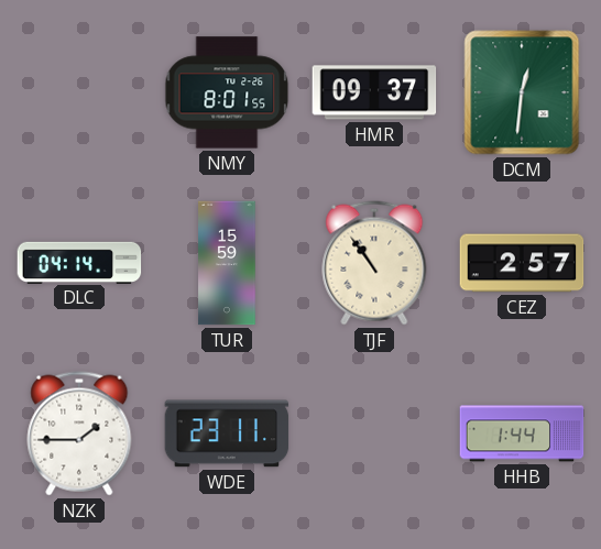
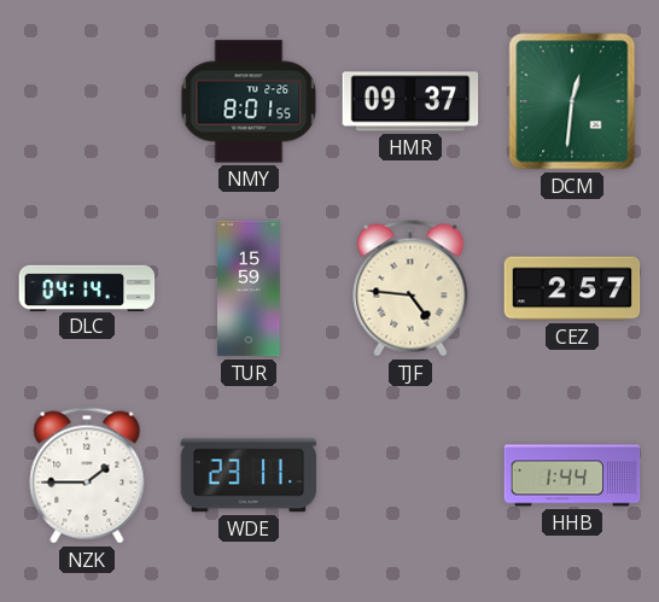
TJF: 10:54 -> 4:46 (410, 288)
